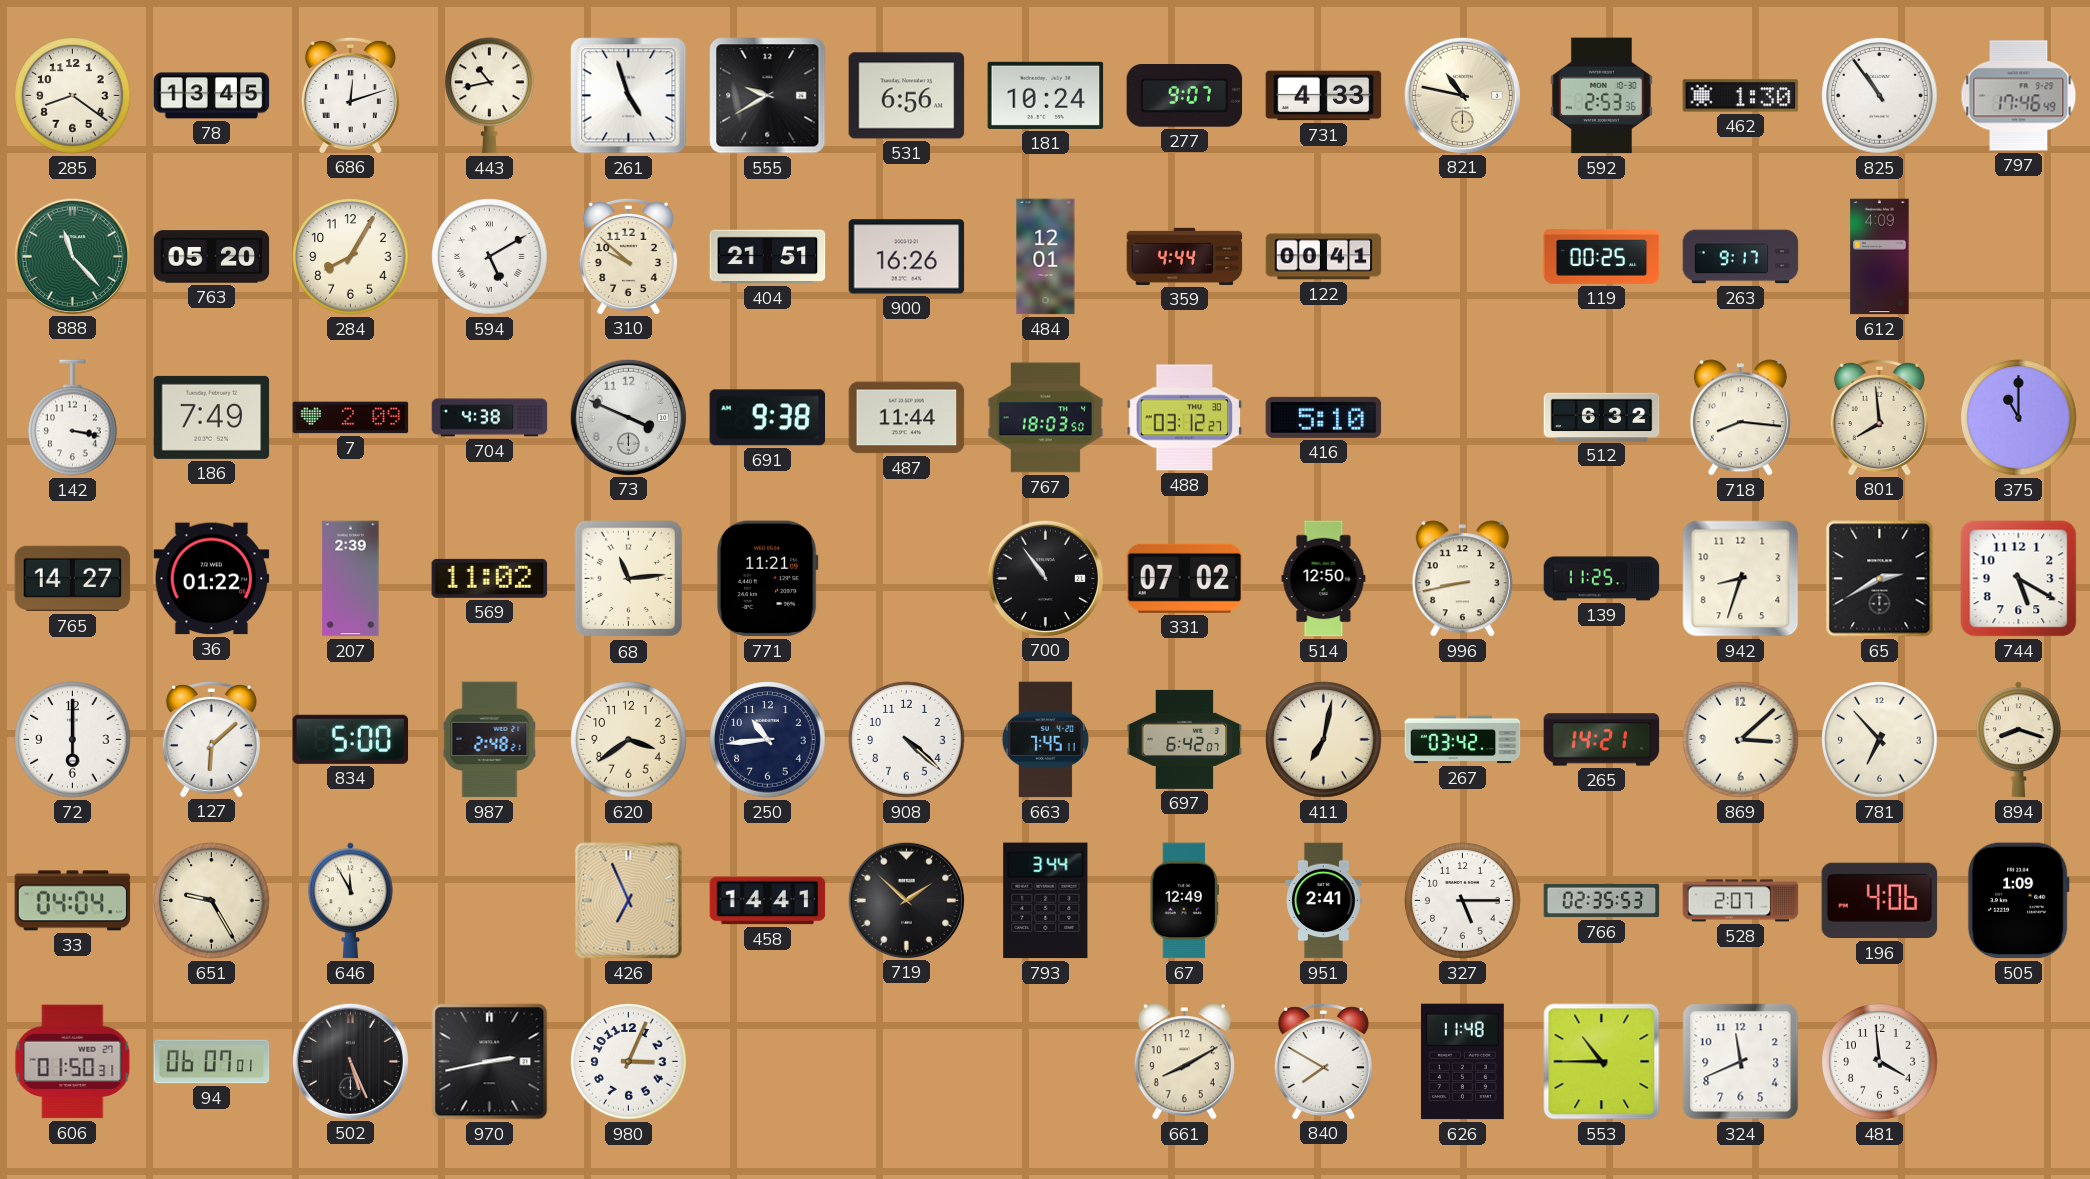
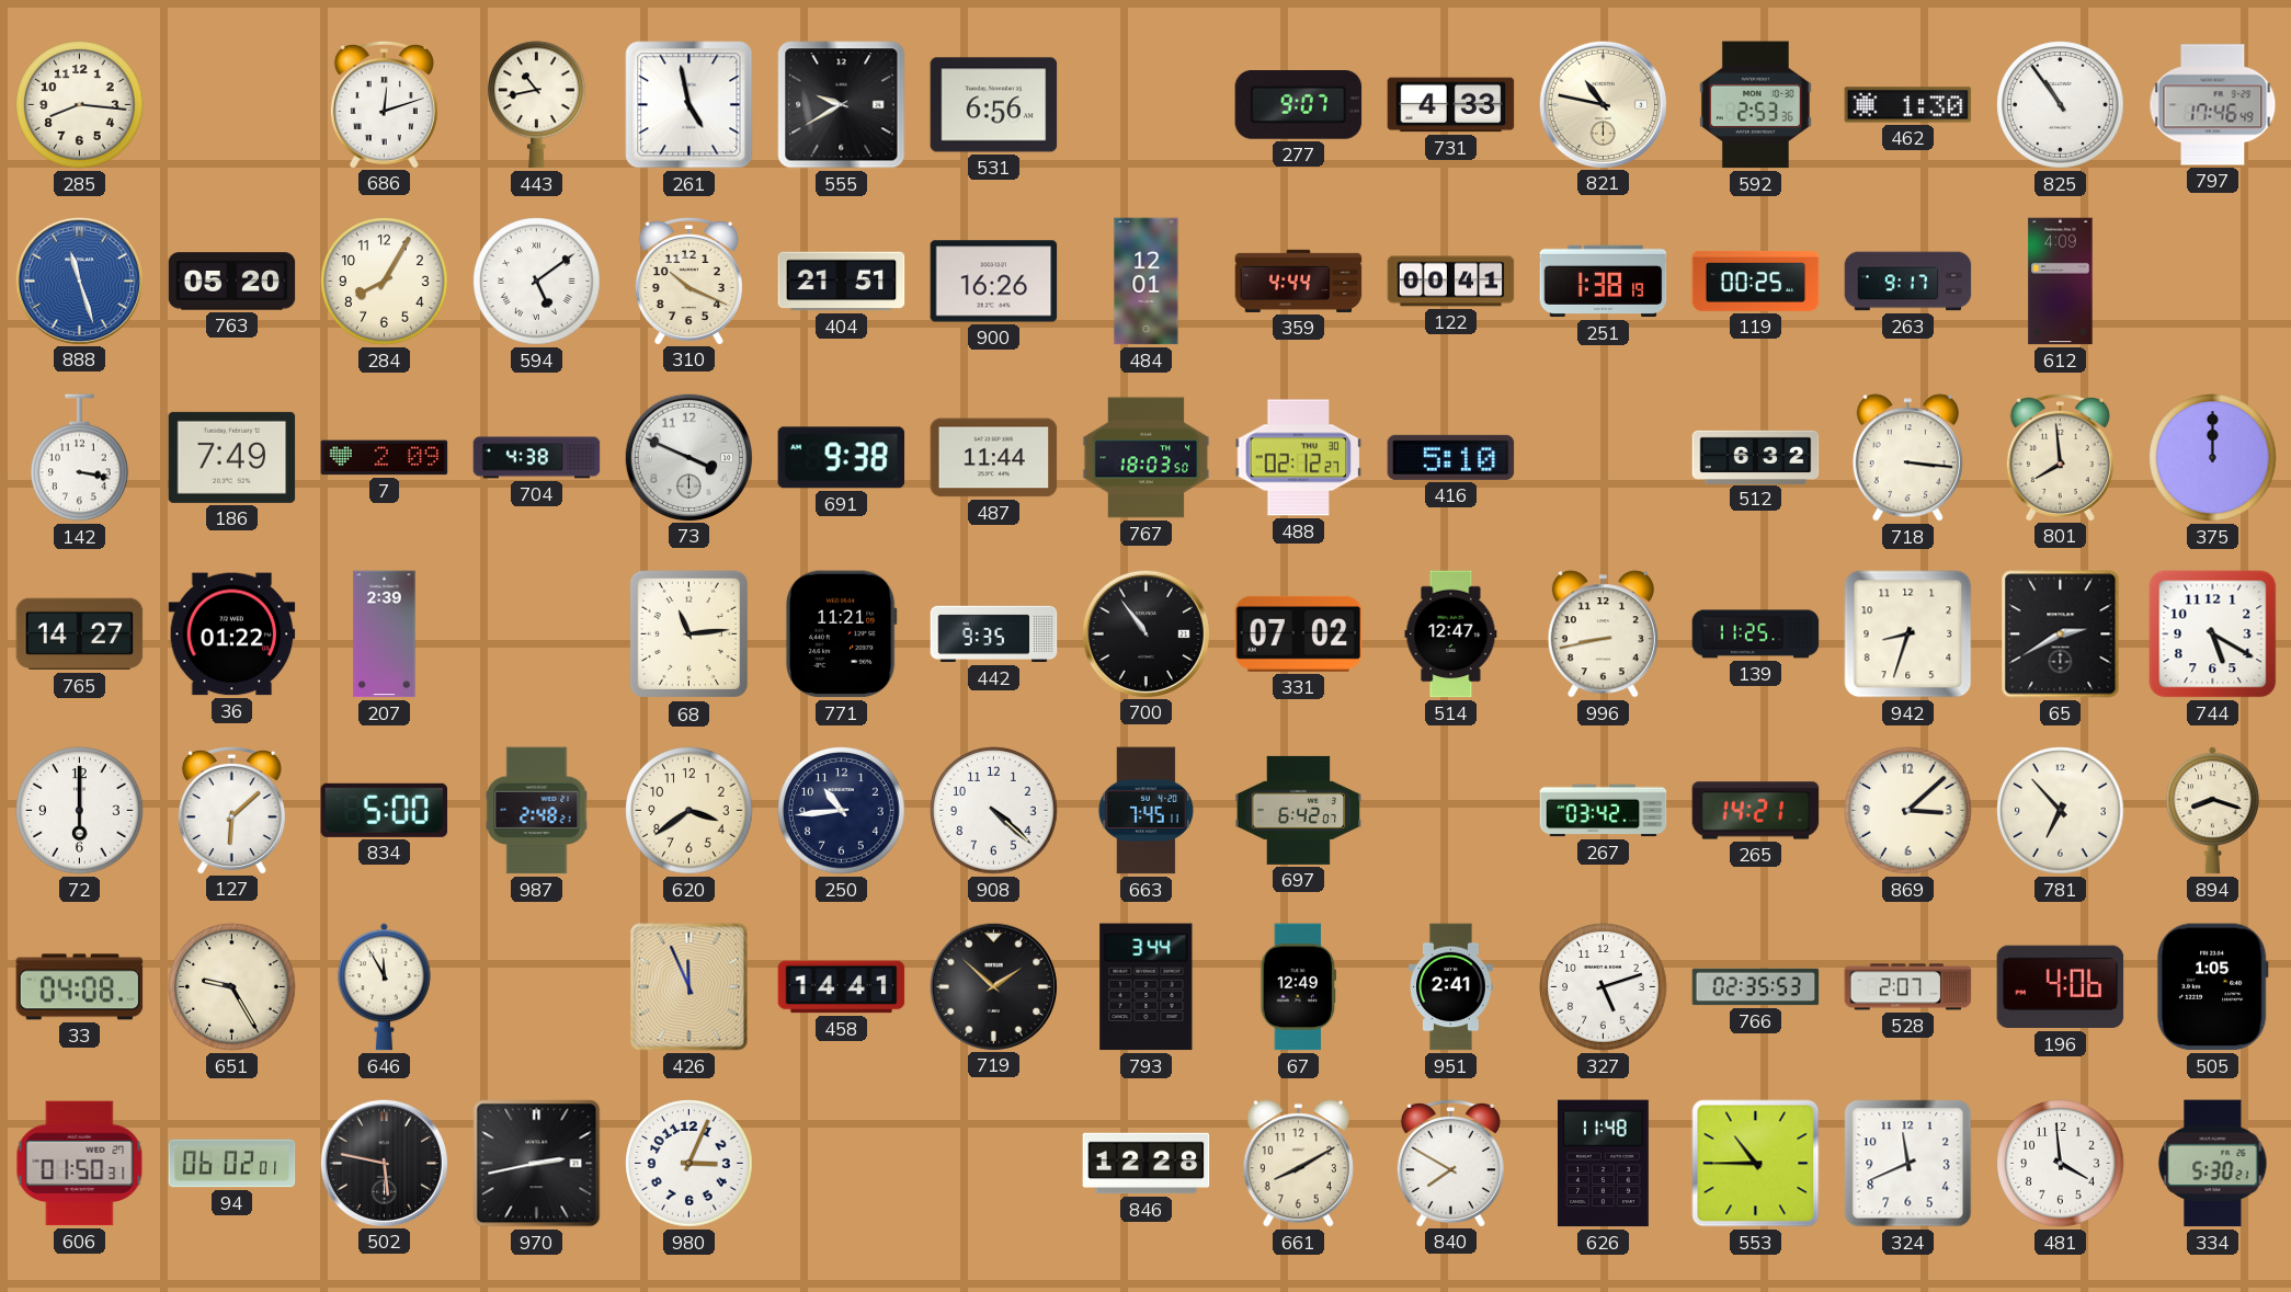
285: 8:21 -> 8:16 (80, 105)
78: 13:45 -> none (212, 96)
261: 4:57 -> 4:58 (689, 105)
181: 10:24 -> none (1046, 95)
888: 11:23 -> 11:27 (79, 281)
888 dial: green -> blue (79, 281)
594: 5:10 -> 5:09 (537, 282)
310: 9:52 -> 10:19 (688, 281)
251: none -> 1:38 (1604, 282)
488: 03:12 -> 02:12 (1299, 458)
718: 8:16 -> 3:16 (1907, 458)
375: 11:00 -> 12:00 (2213, 458)
569: 11:02 -> none (490, 578)
442: none -> 9:35 (994, 634)
514: 12:50 -> 12:47 (1451, 634)
411: 7:02 -> none (1324, 740)
33: 04:04 -> 04:08 (80, 987)
426: 6:56 -> 11:56 (689, 987)
327: 5:15 -> 5:12 (1604, 987)
505: 1:09 -> 1:05 (2212, 987)
94: 06:07 -> 06:02 (232, 1164)
502: 5:26 -> 5:47 (384, 1163)
846: none -> 12:28 (1147, 1164)
334: none -> 5:30 (2213, 1164)
